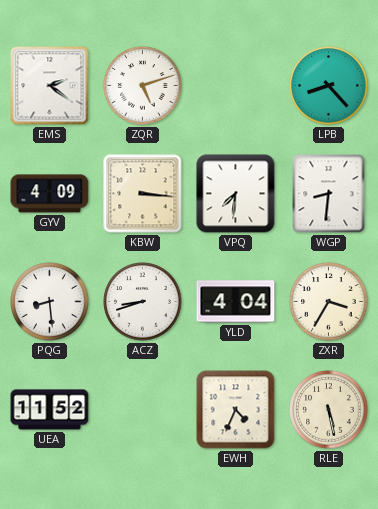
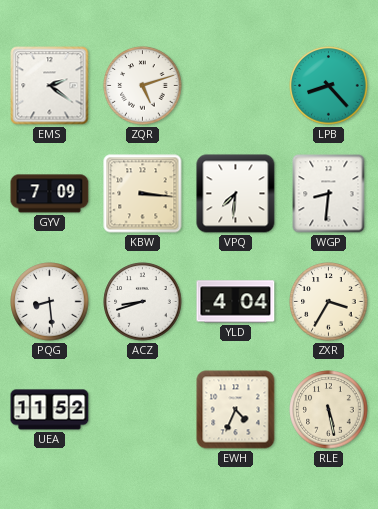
GYV: 4:09 -> 7:09 (50, 194)
